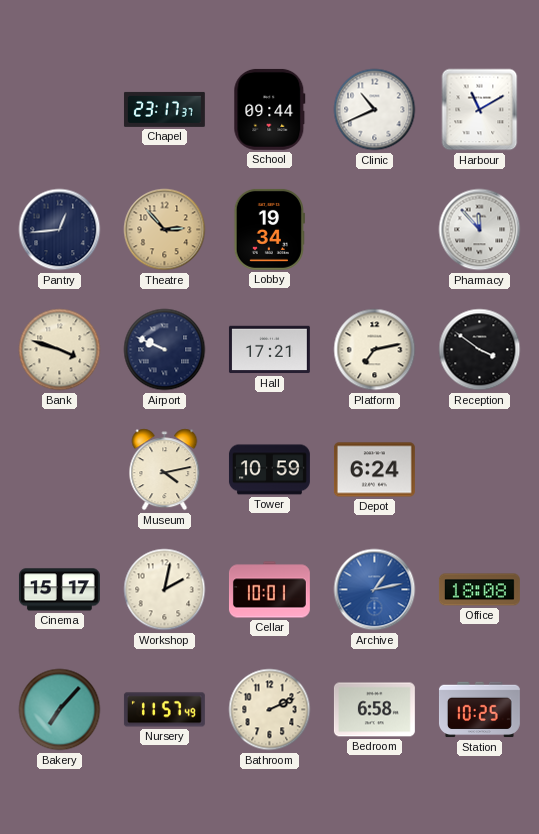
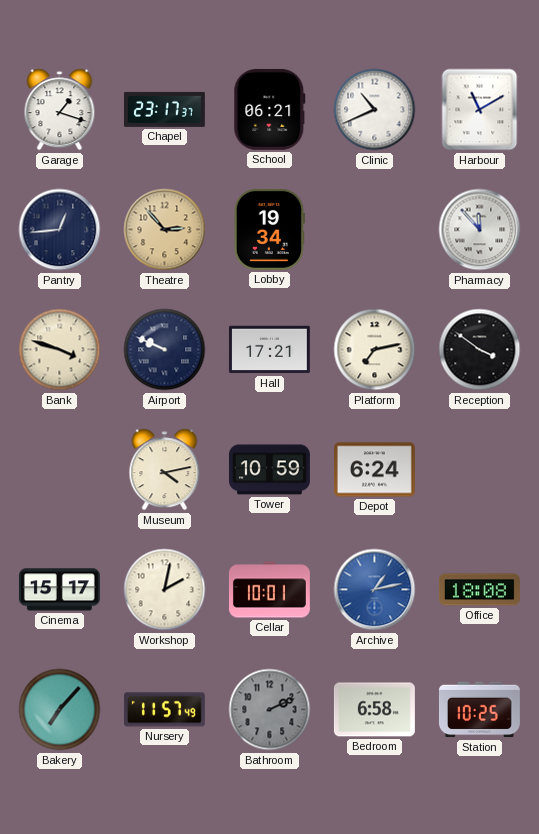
Garage: none -> 1:18 (60, 110)
School: 09:44 -> 06:21 (270, 109)
Bathroom dial: cream -> grey (270, 710)
